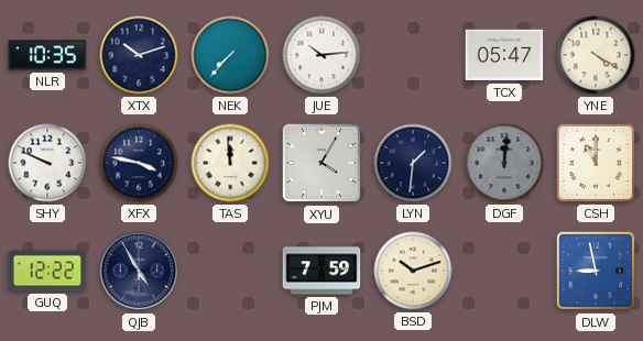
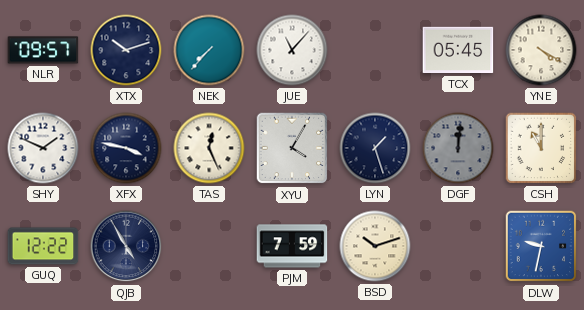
NLR: 10:35 -> 09:57 (43, 50)
JUE: 10:14 -> 11:07 (292, 50)
TCX: 05:47 -> 05:45 (458, 50)
SHY: 9:49 -> 1:49 (43, 148)
TAS: 11:59 -> 12:26 (209, 148)
LYN: 1:31 -> 1:27 (375, 148)
DLW: 8:58 -> 9:32 (541, 246)
